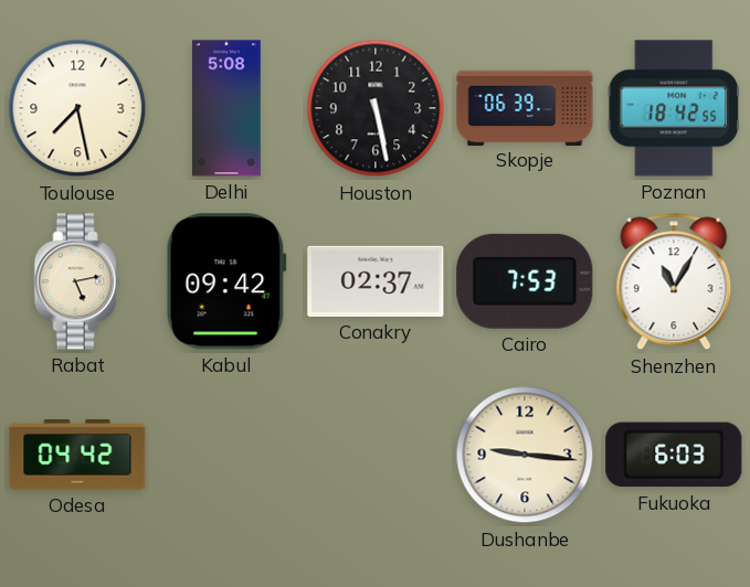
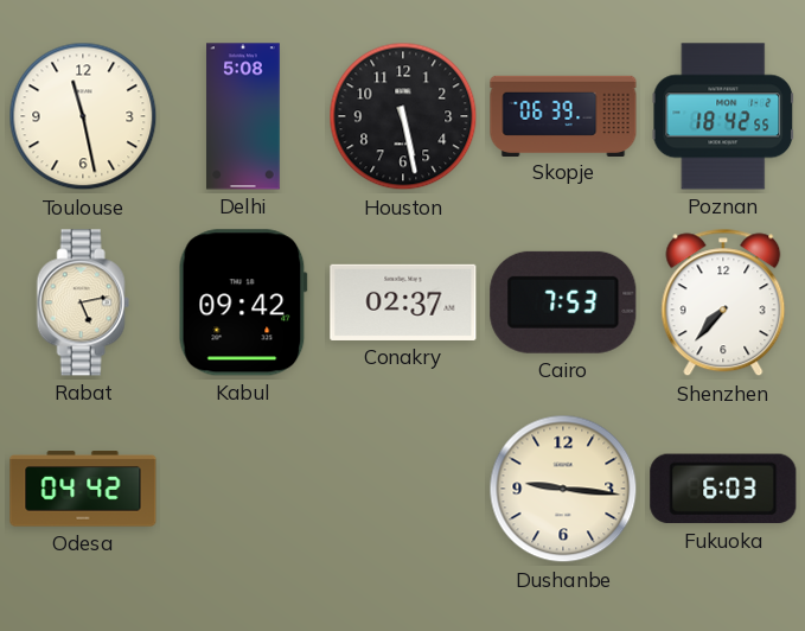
Toulouse: 7:28 -> 11:28 (83, 116)
Shenzhen: 11:05 -> 7:37 (723, 302)
